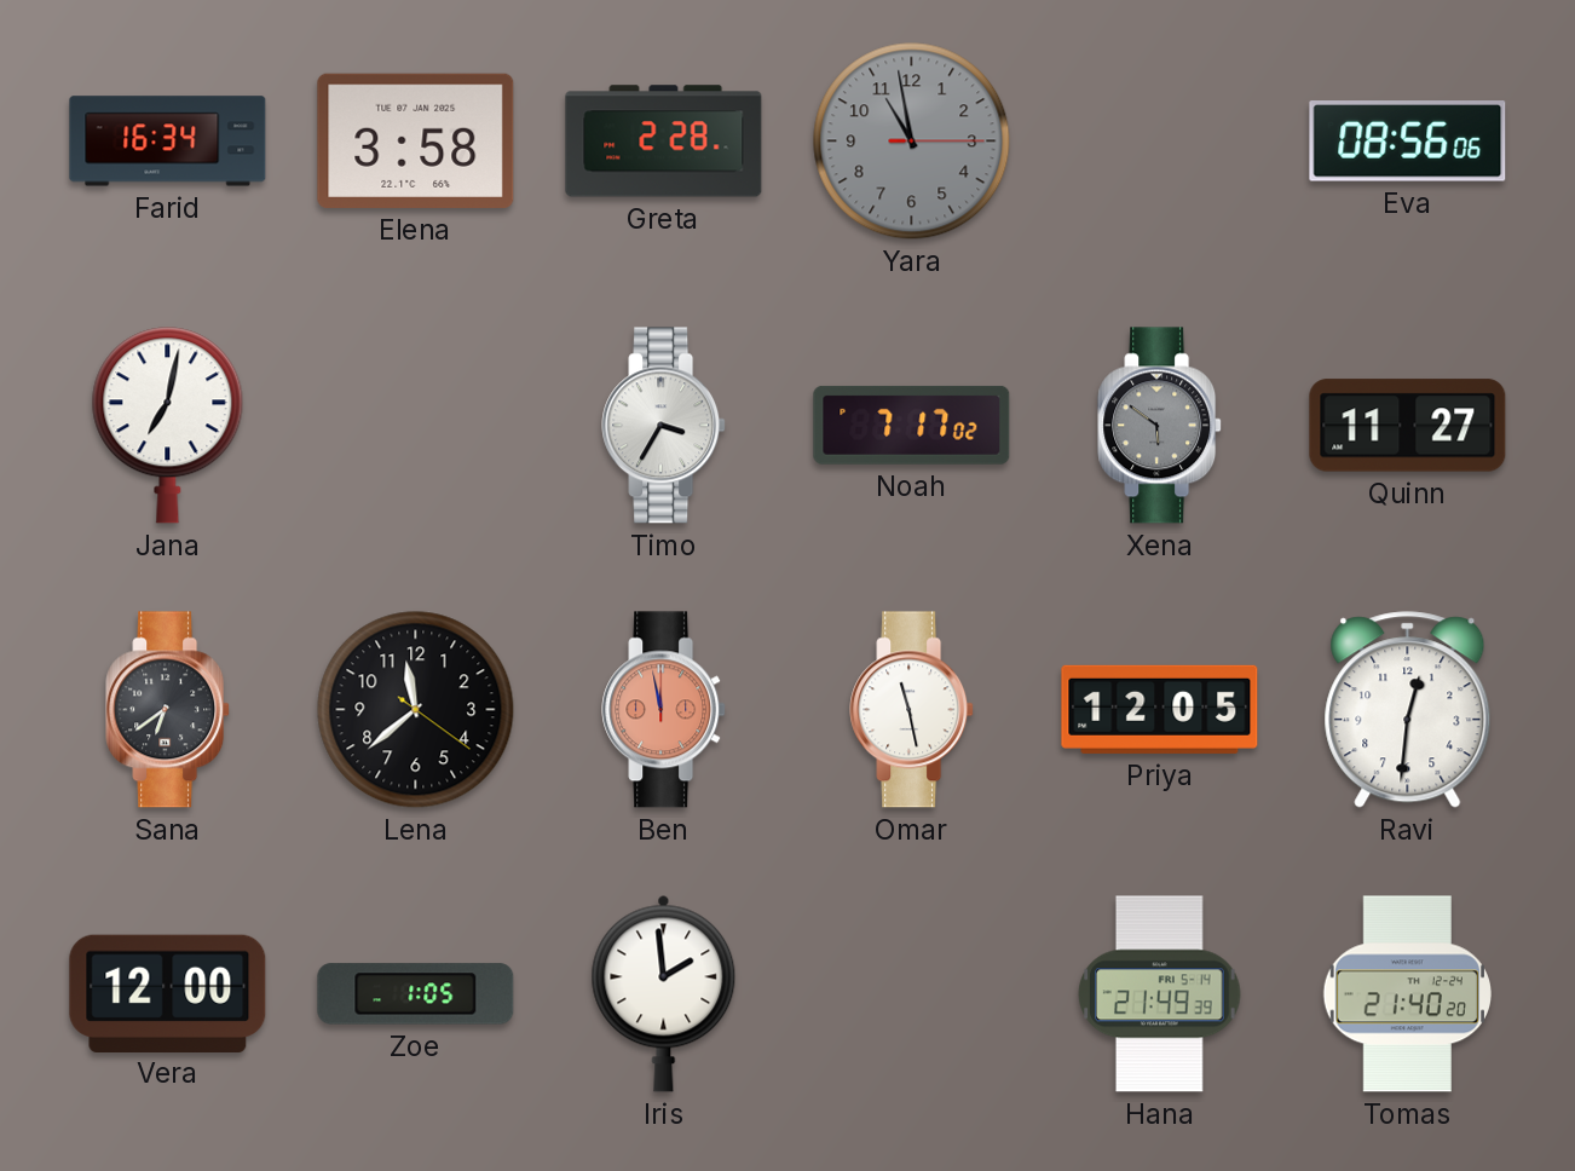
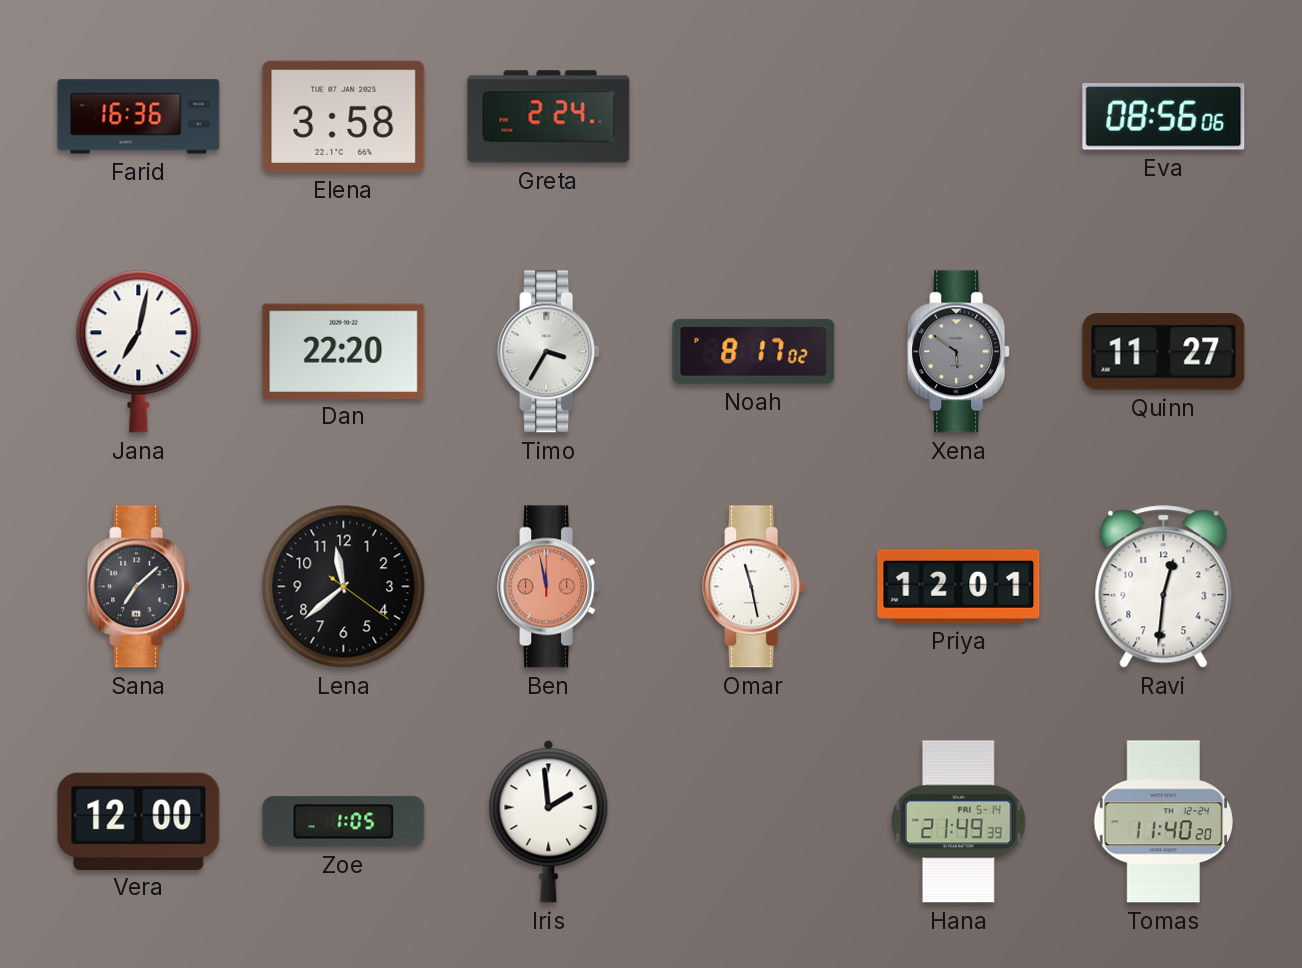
Farid: 16:34 -> 16:36 (139, 117)
Greta: 2:28 -> 2:24 (549, 117)
Yara: 10:58 -> none (912, 142)
Dan: none -> 22:20 (344, 351)
Noah: 7:17 -> 8:17 (754, 351)
Sana: 6:39 -> 7:08 (139, 587)
Priya: 12:05 -> 12:01 (959, 586)
Tomas: 21:40 -> 11:40 (1163, 822)
